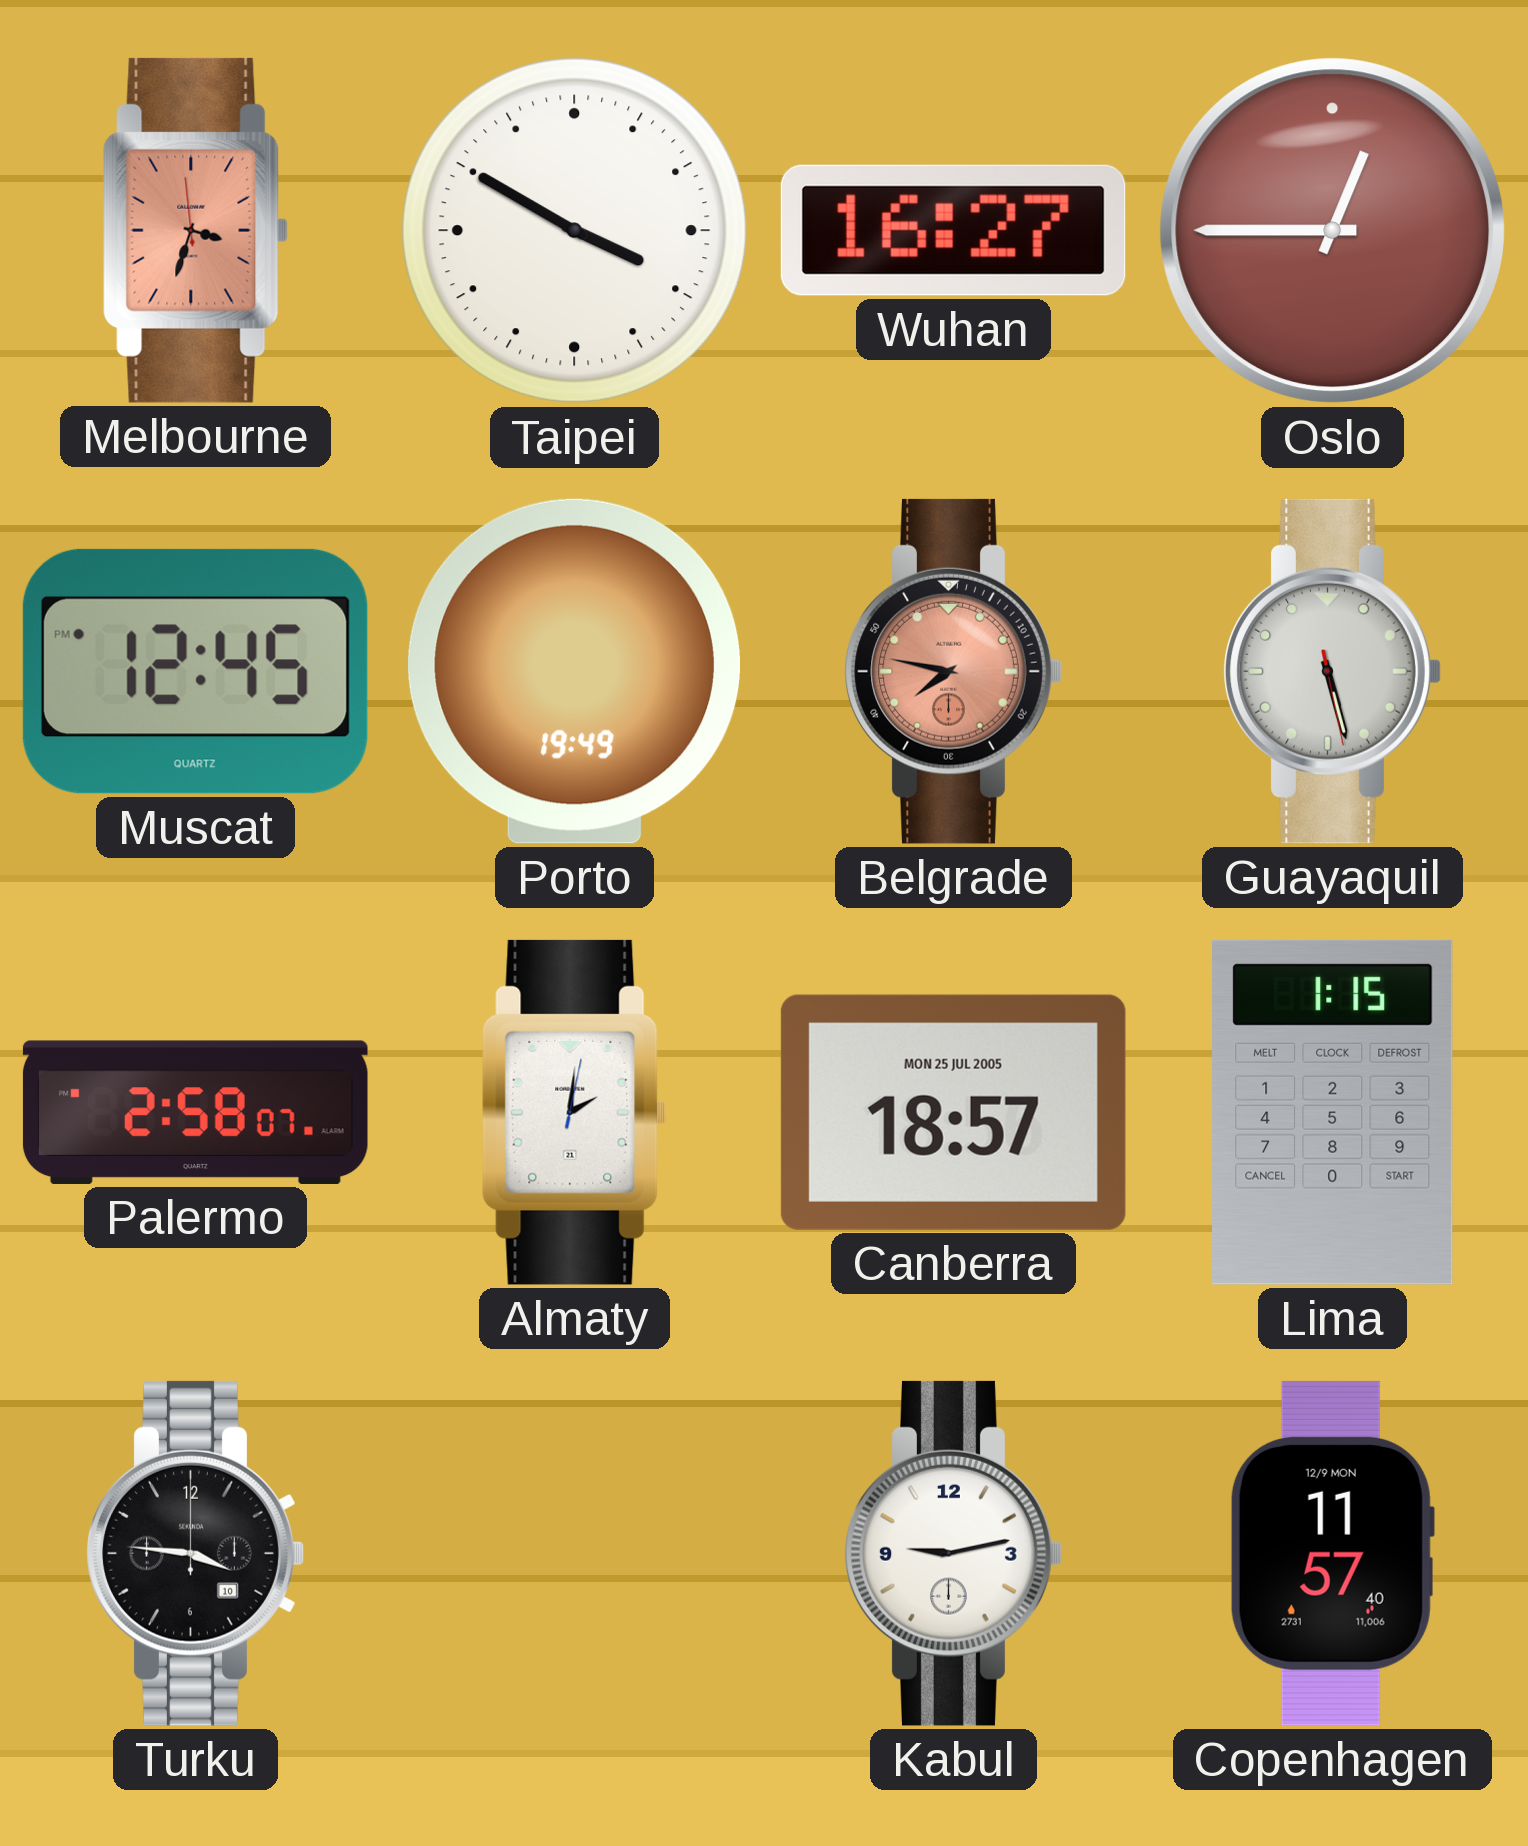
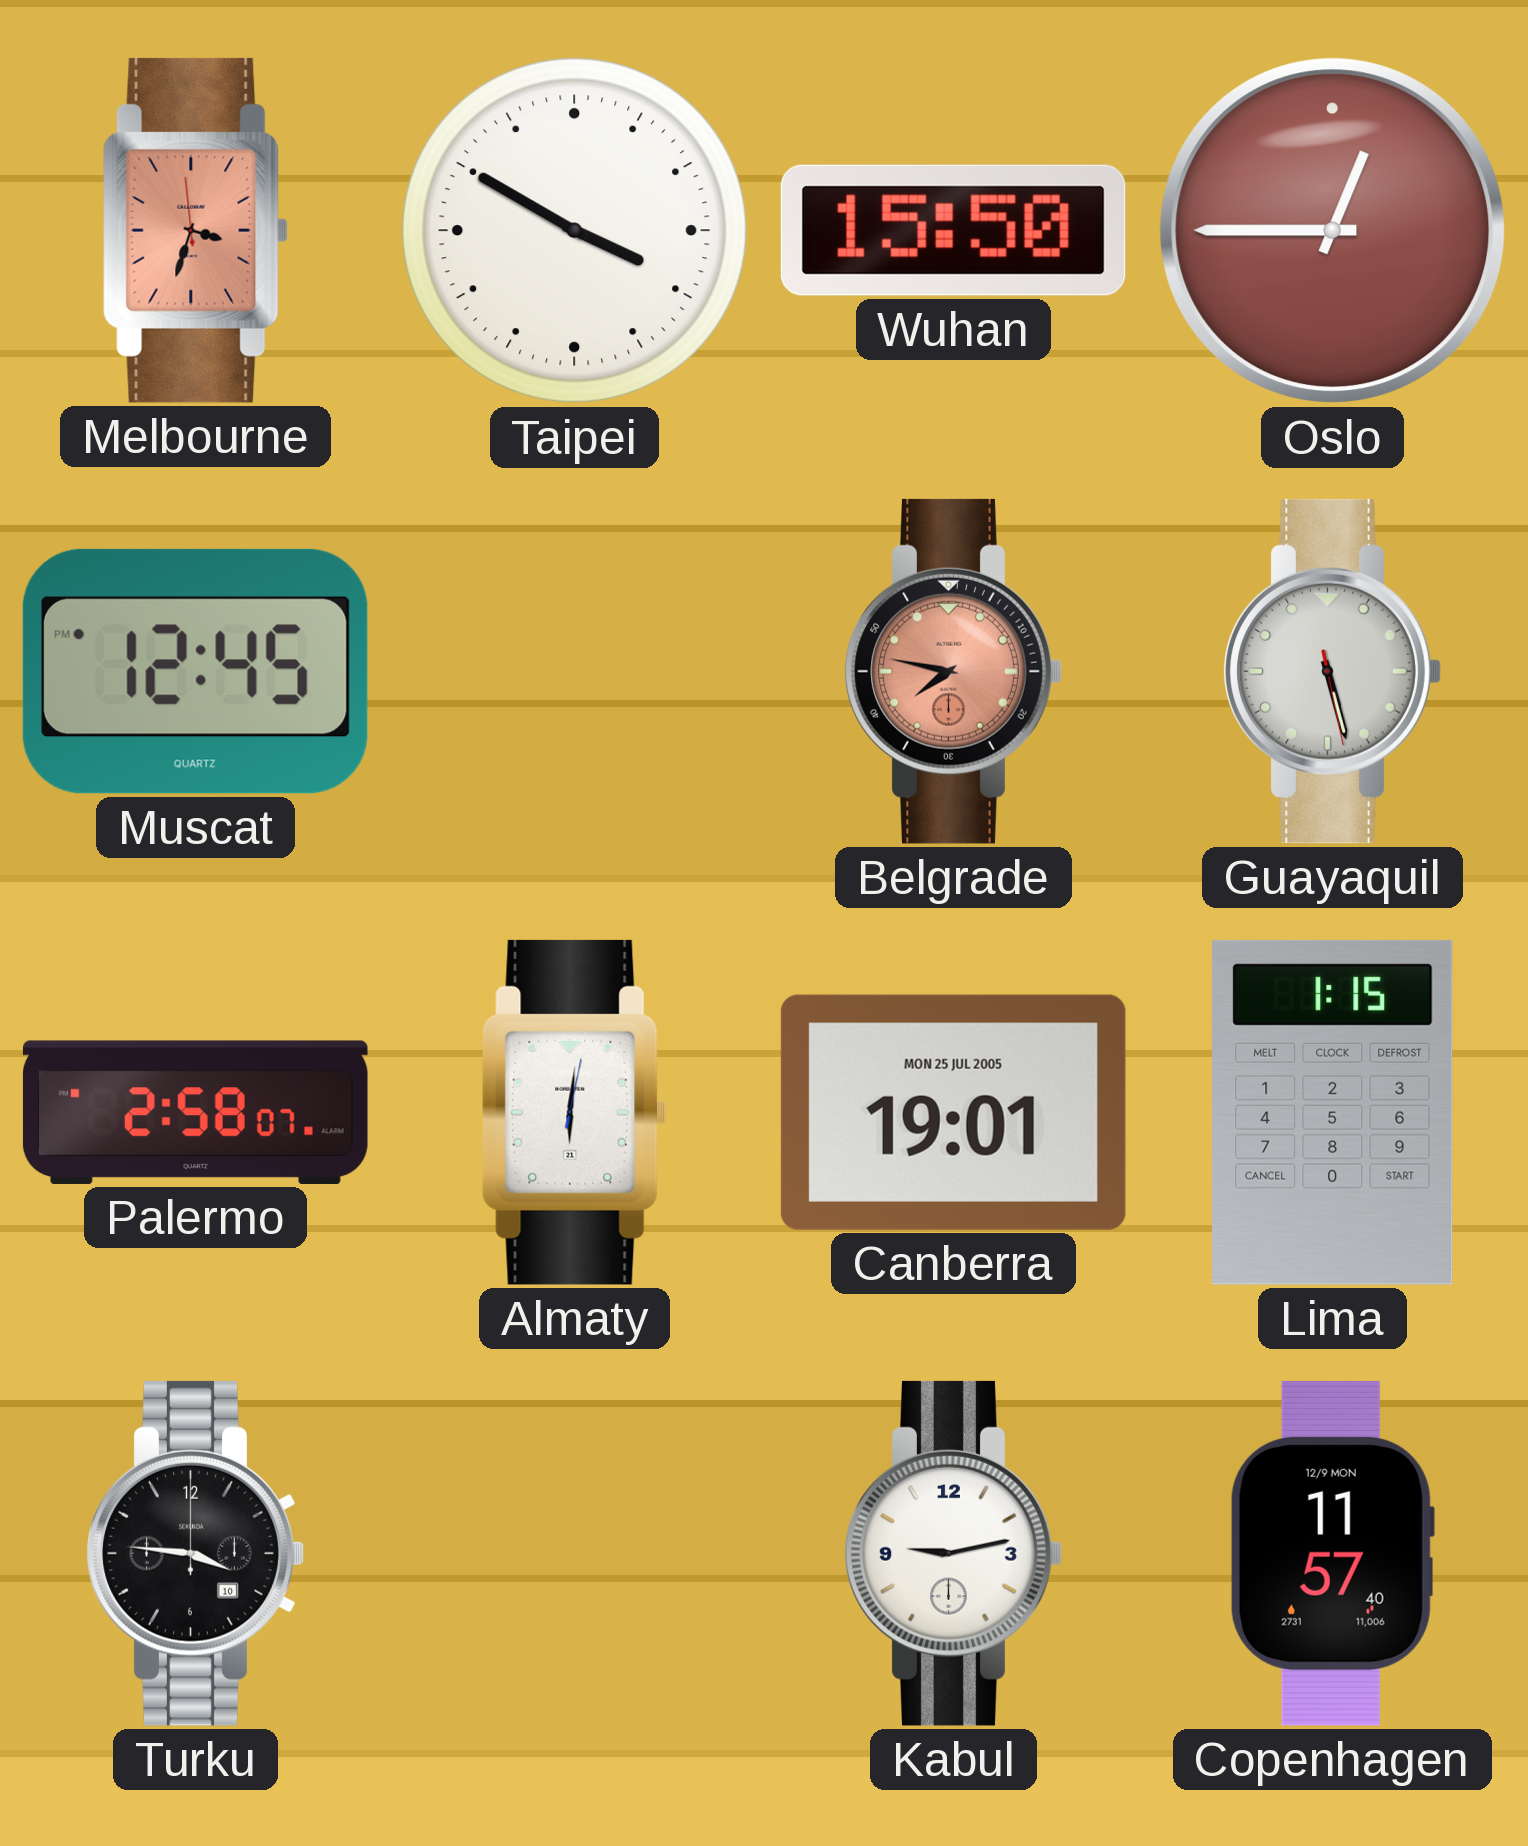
Wuhan: 16:27 -> 15:50 (953, 230)
Porto: 19:49 -> none (574, 671)
Almaty: 2:01 -> 6:01 (574, 1112)
Canberra: 18:57 -> 19:01 (953, 1112)
